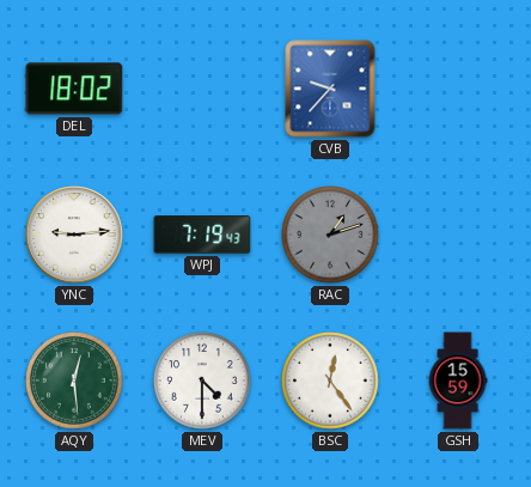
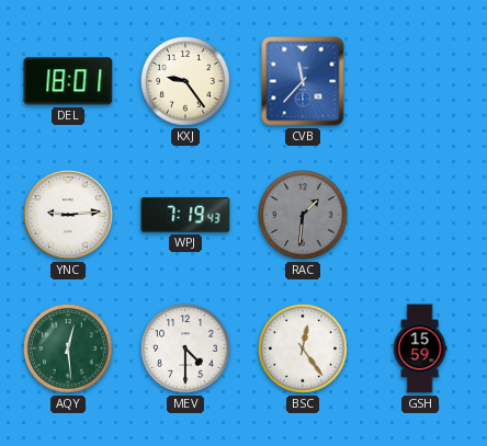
DEL: 18:02 -> 18:01 (68, 81)
KXJ: none -> 9:24 (185, 81)
CVB: 9:37 -> 11:37 (303, 81)
RAC: 1:12 -> 1:31 (303, 215)
